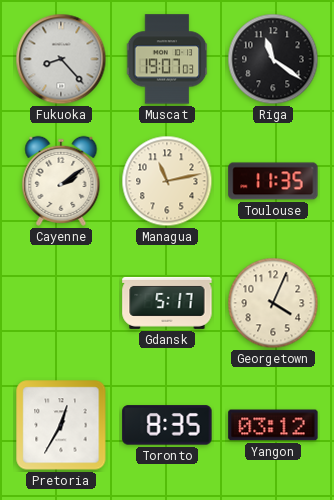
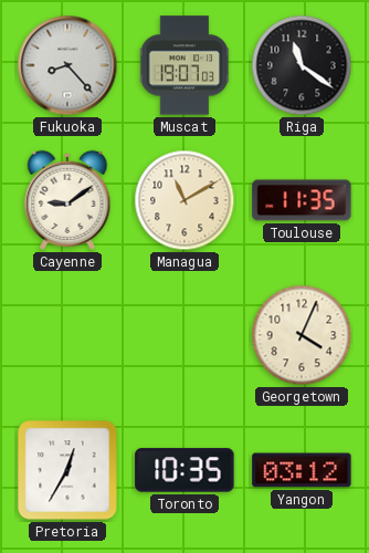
Cayenne: 2:09 -> 9:09 (67, 200)
Managua: 11:13 -> 11:10 (184, 200)
Gdansk: 5:17 -> none (167, 303)
Toronto: 8:35 -> 10:35 (184, 470)
